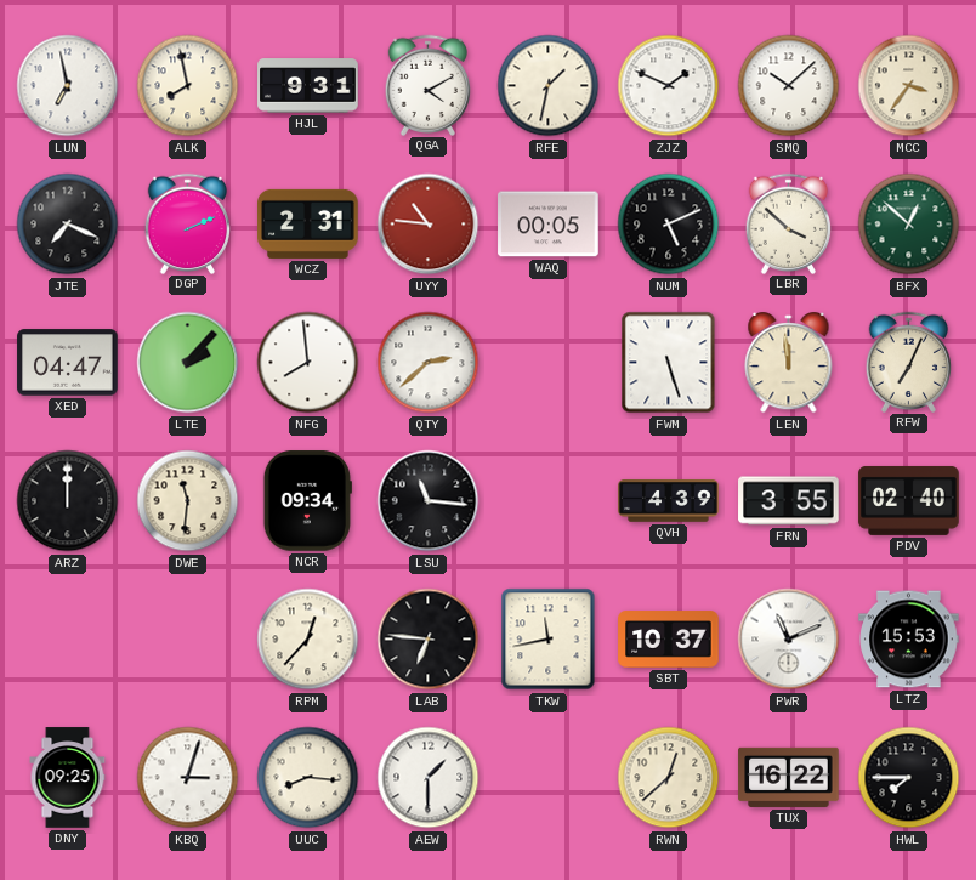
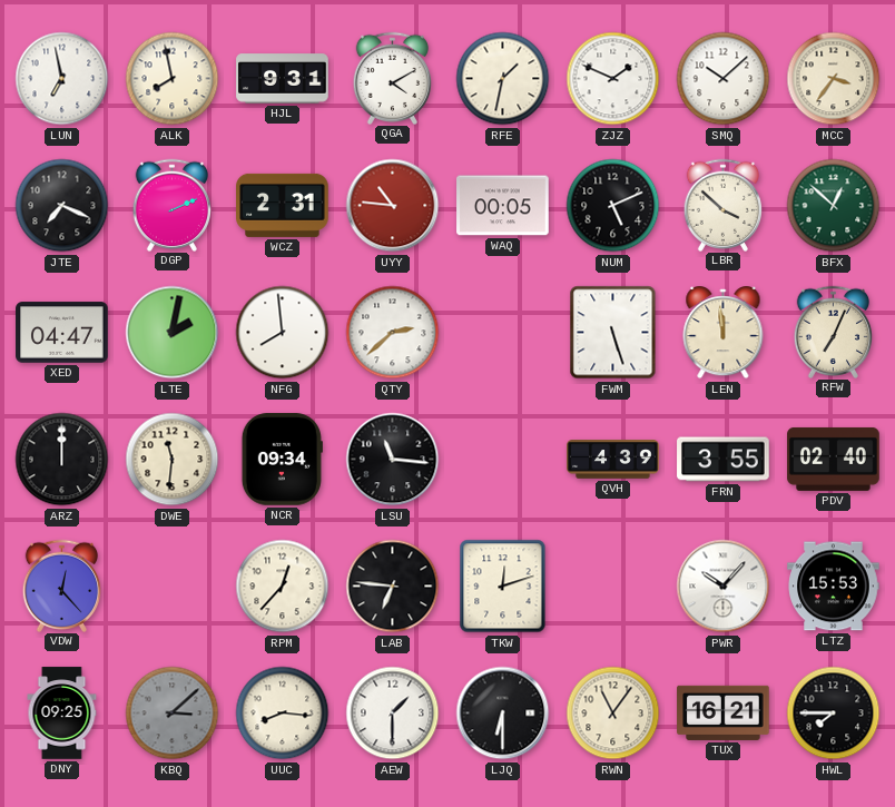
LTE: 2:07 -> 2:02 (173, 333)
VDW: none -> 12:23 (62, 585)
TKW: 11:43 -> 12:12 (503, 587)
SBT: 10:37 -> none (669, 640)
PWR: 11:11 -> 10:07 (724, 587)
KBQ: 3:03 -> 3:08 (173, 713)
KBQ dial: white -> grey (173, 713)
LJQ: none -> 6:30 (503, 713)
RWN: 12:38 -> 11:06 (613, 713)
TUX: 16:22 -> 16:21 (724, 712)
